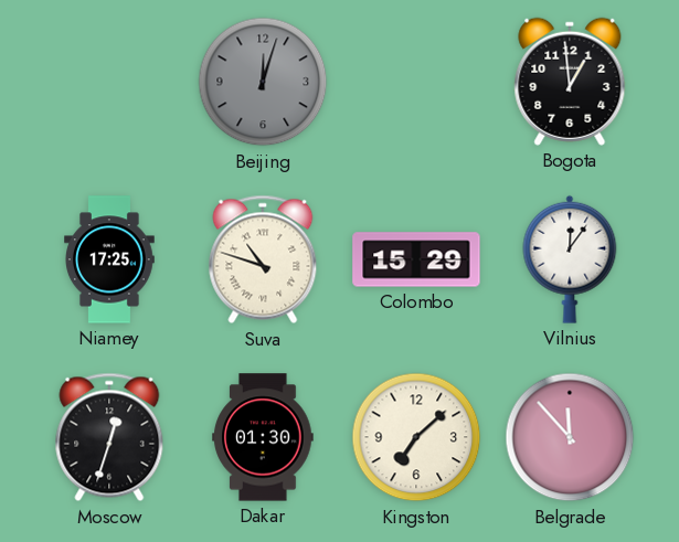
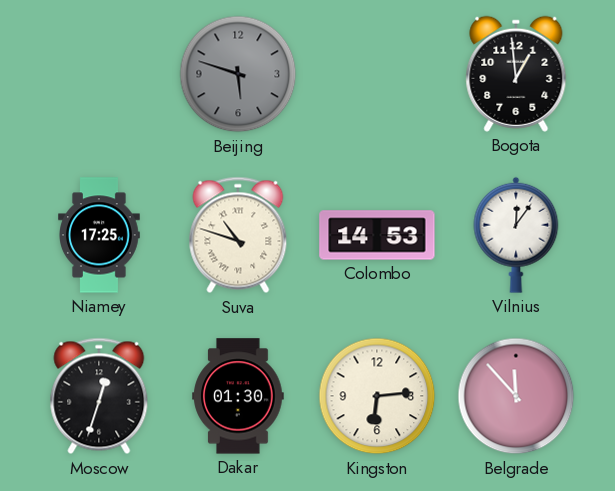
Beijing: 12:03 -> 5:48 (238, 74)
Colombo: 15:29 -> 14:53 (377, 235)
Kingston: 7:08 -> 6:14 (377, 396)
